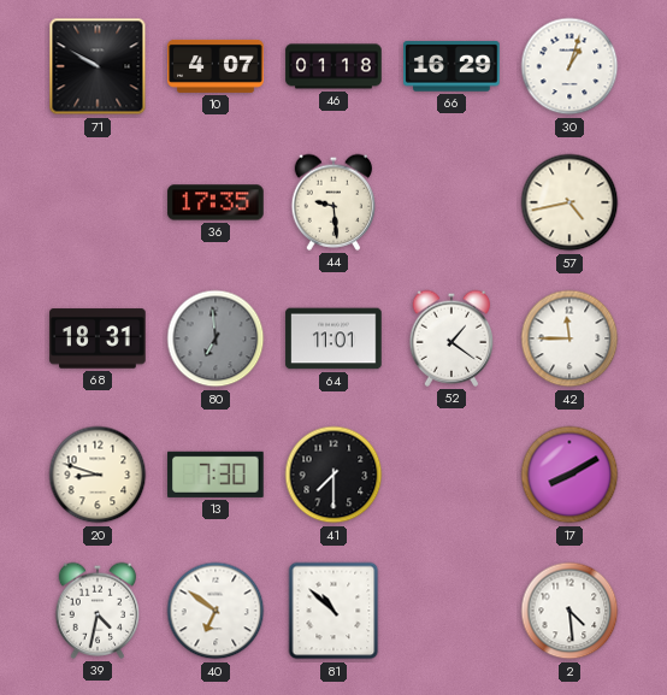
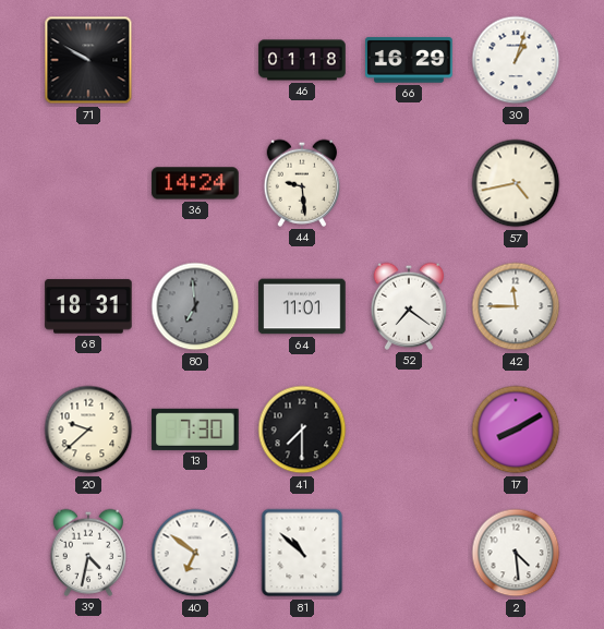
10: 4:07 -> none (216, 66)
36: 17:35 -> 14:24 (195, 183)
52: 1:21 -> 7:21 (409, 306)
20: 8:48 -> 9:38 (88, 430)
